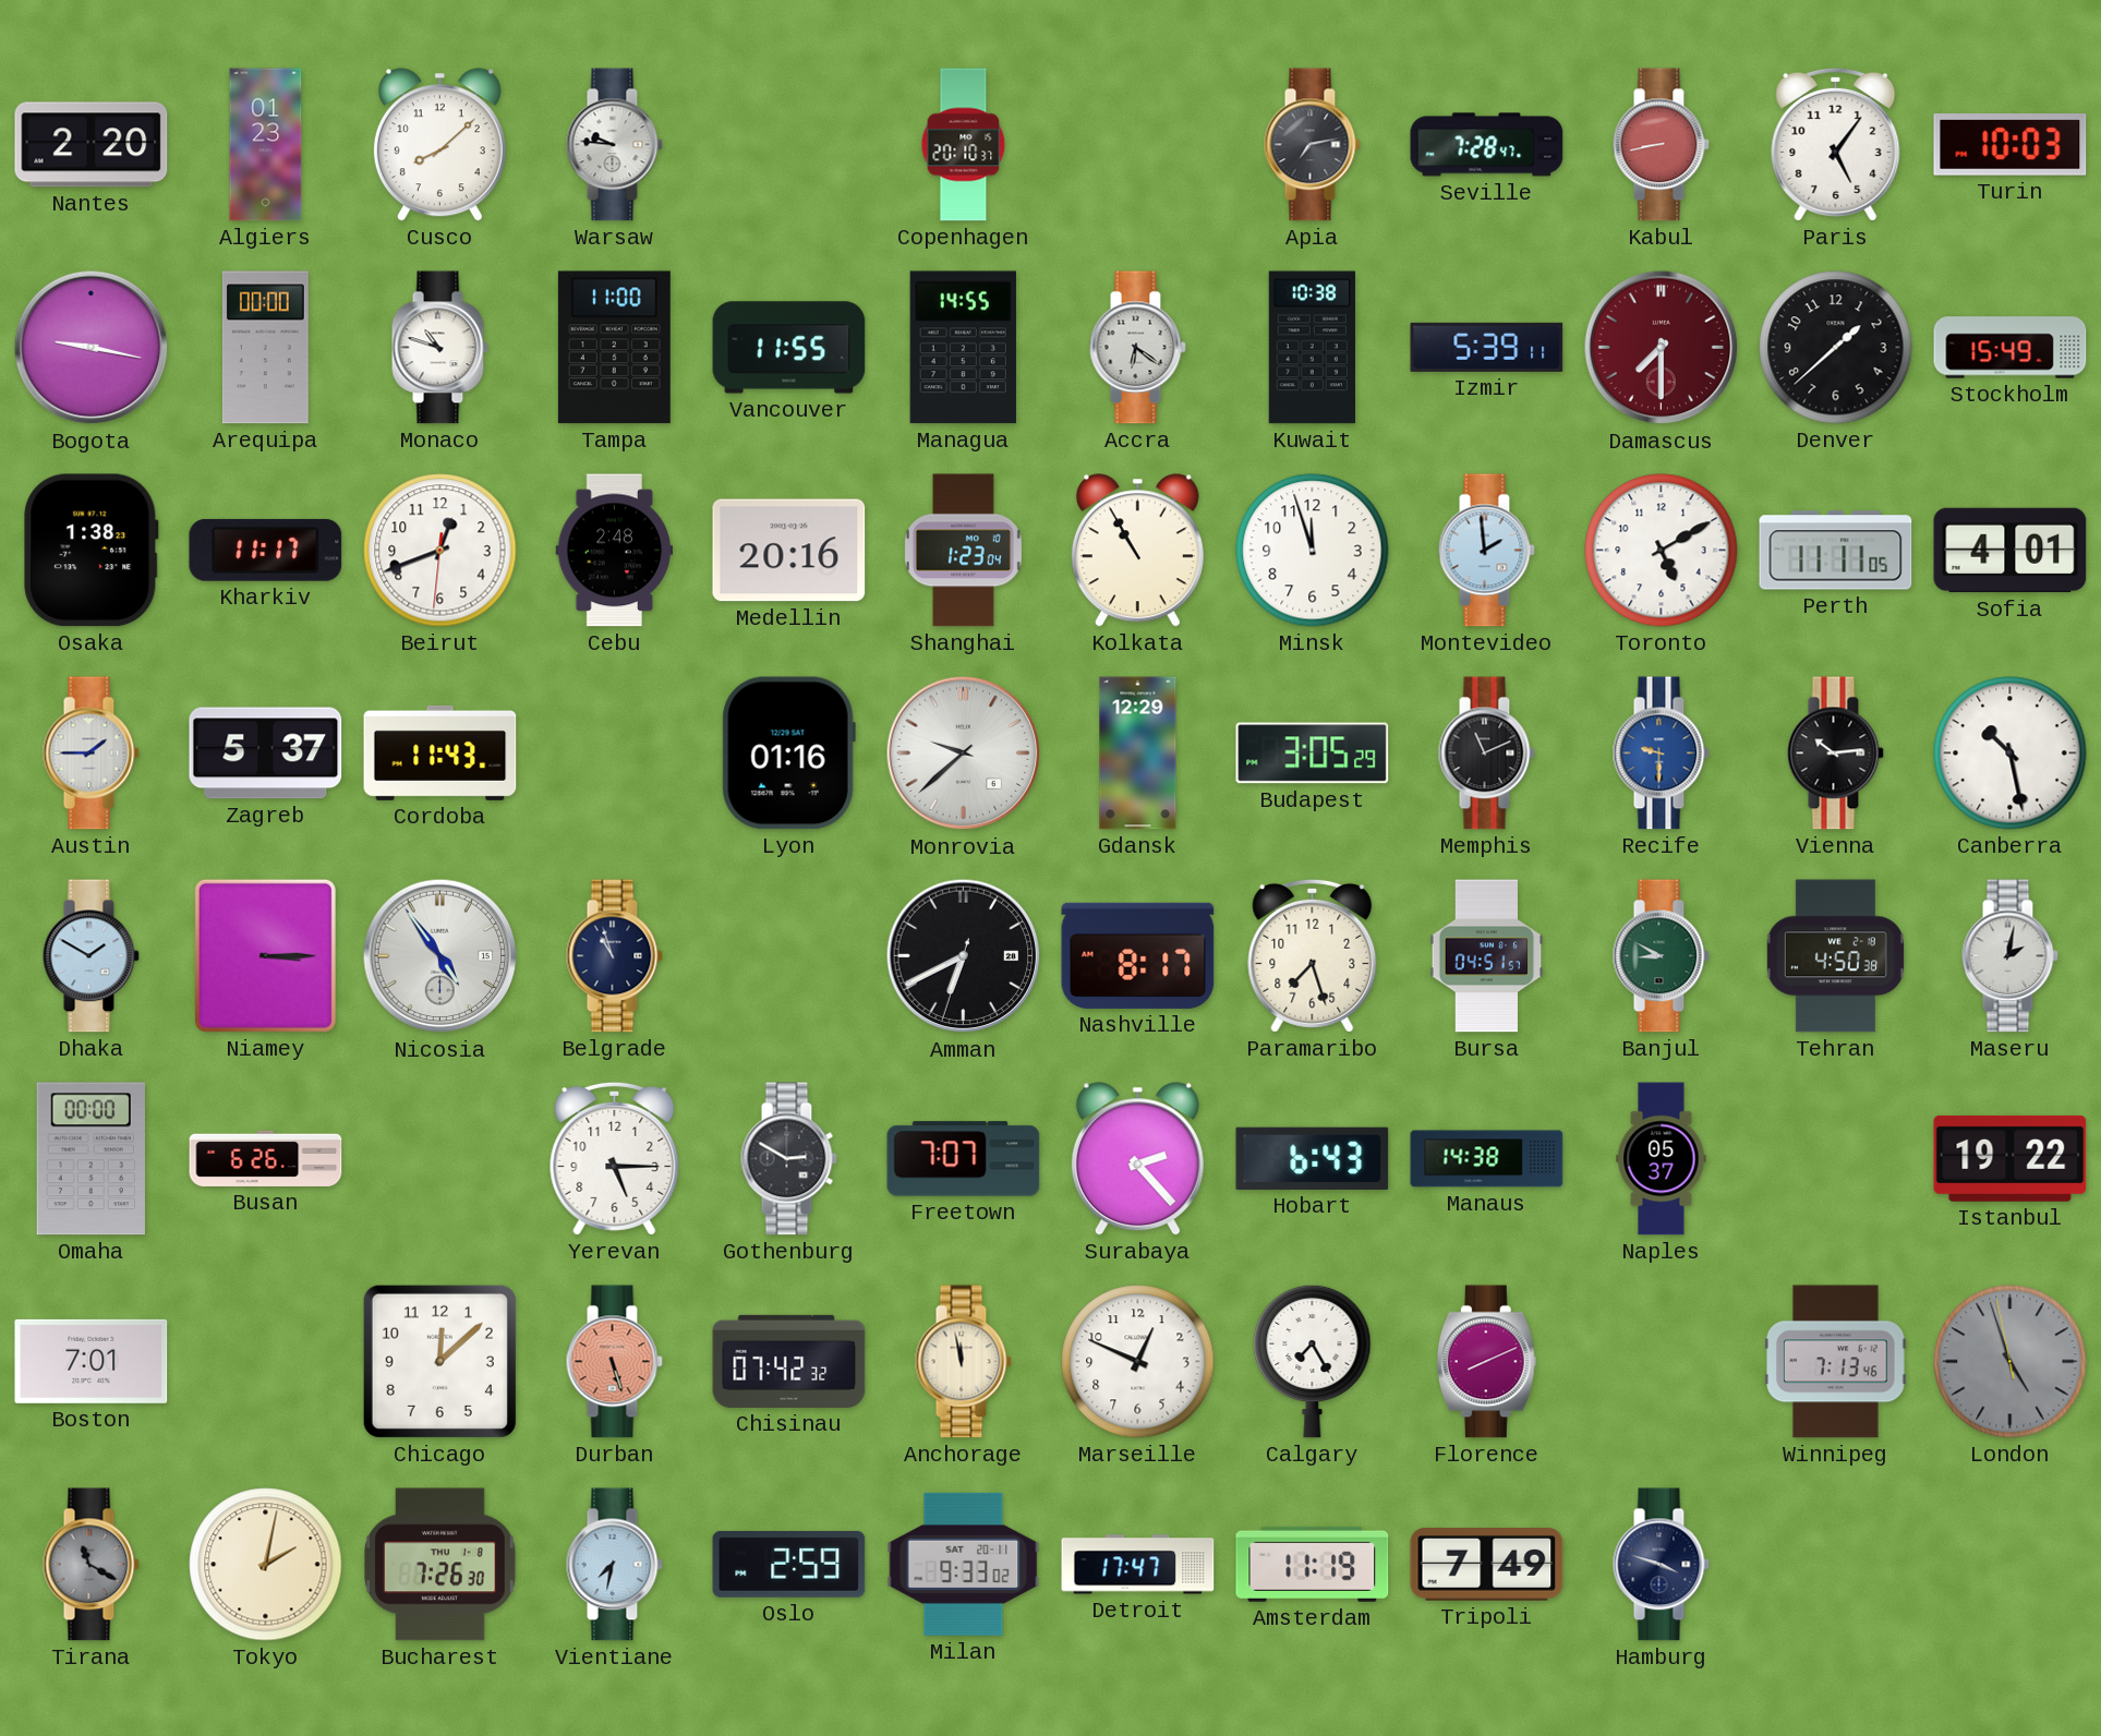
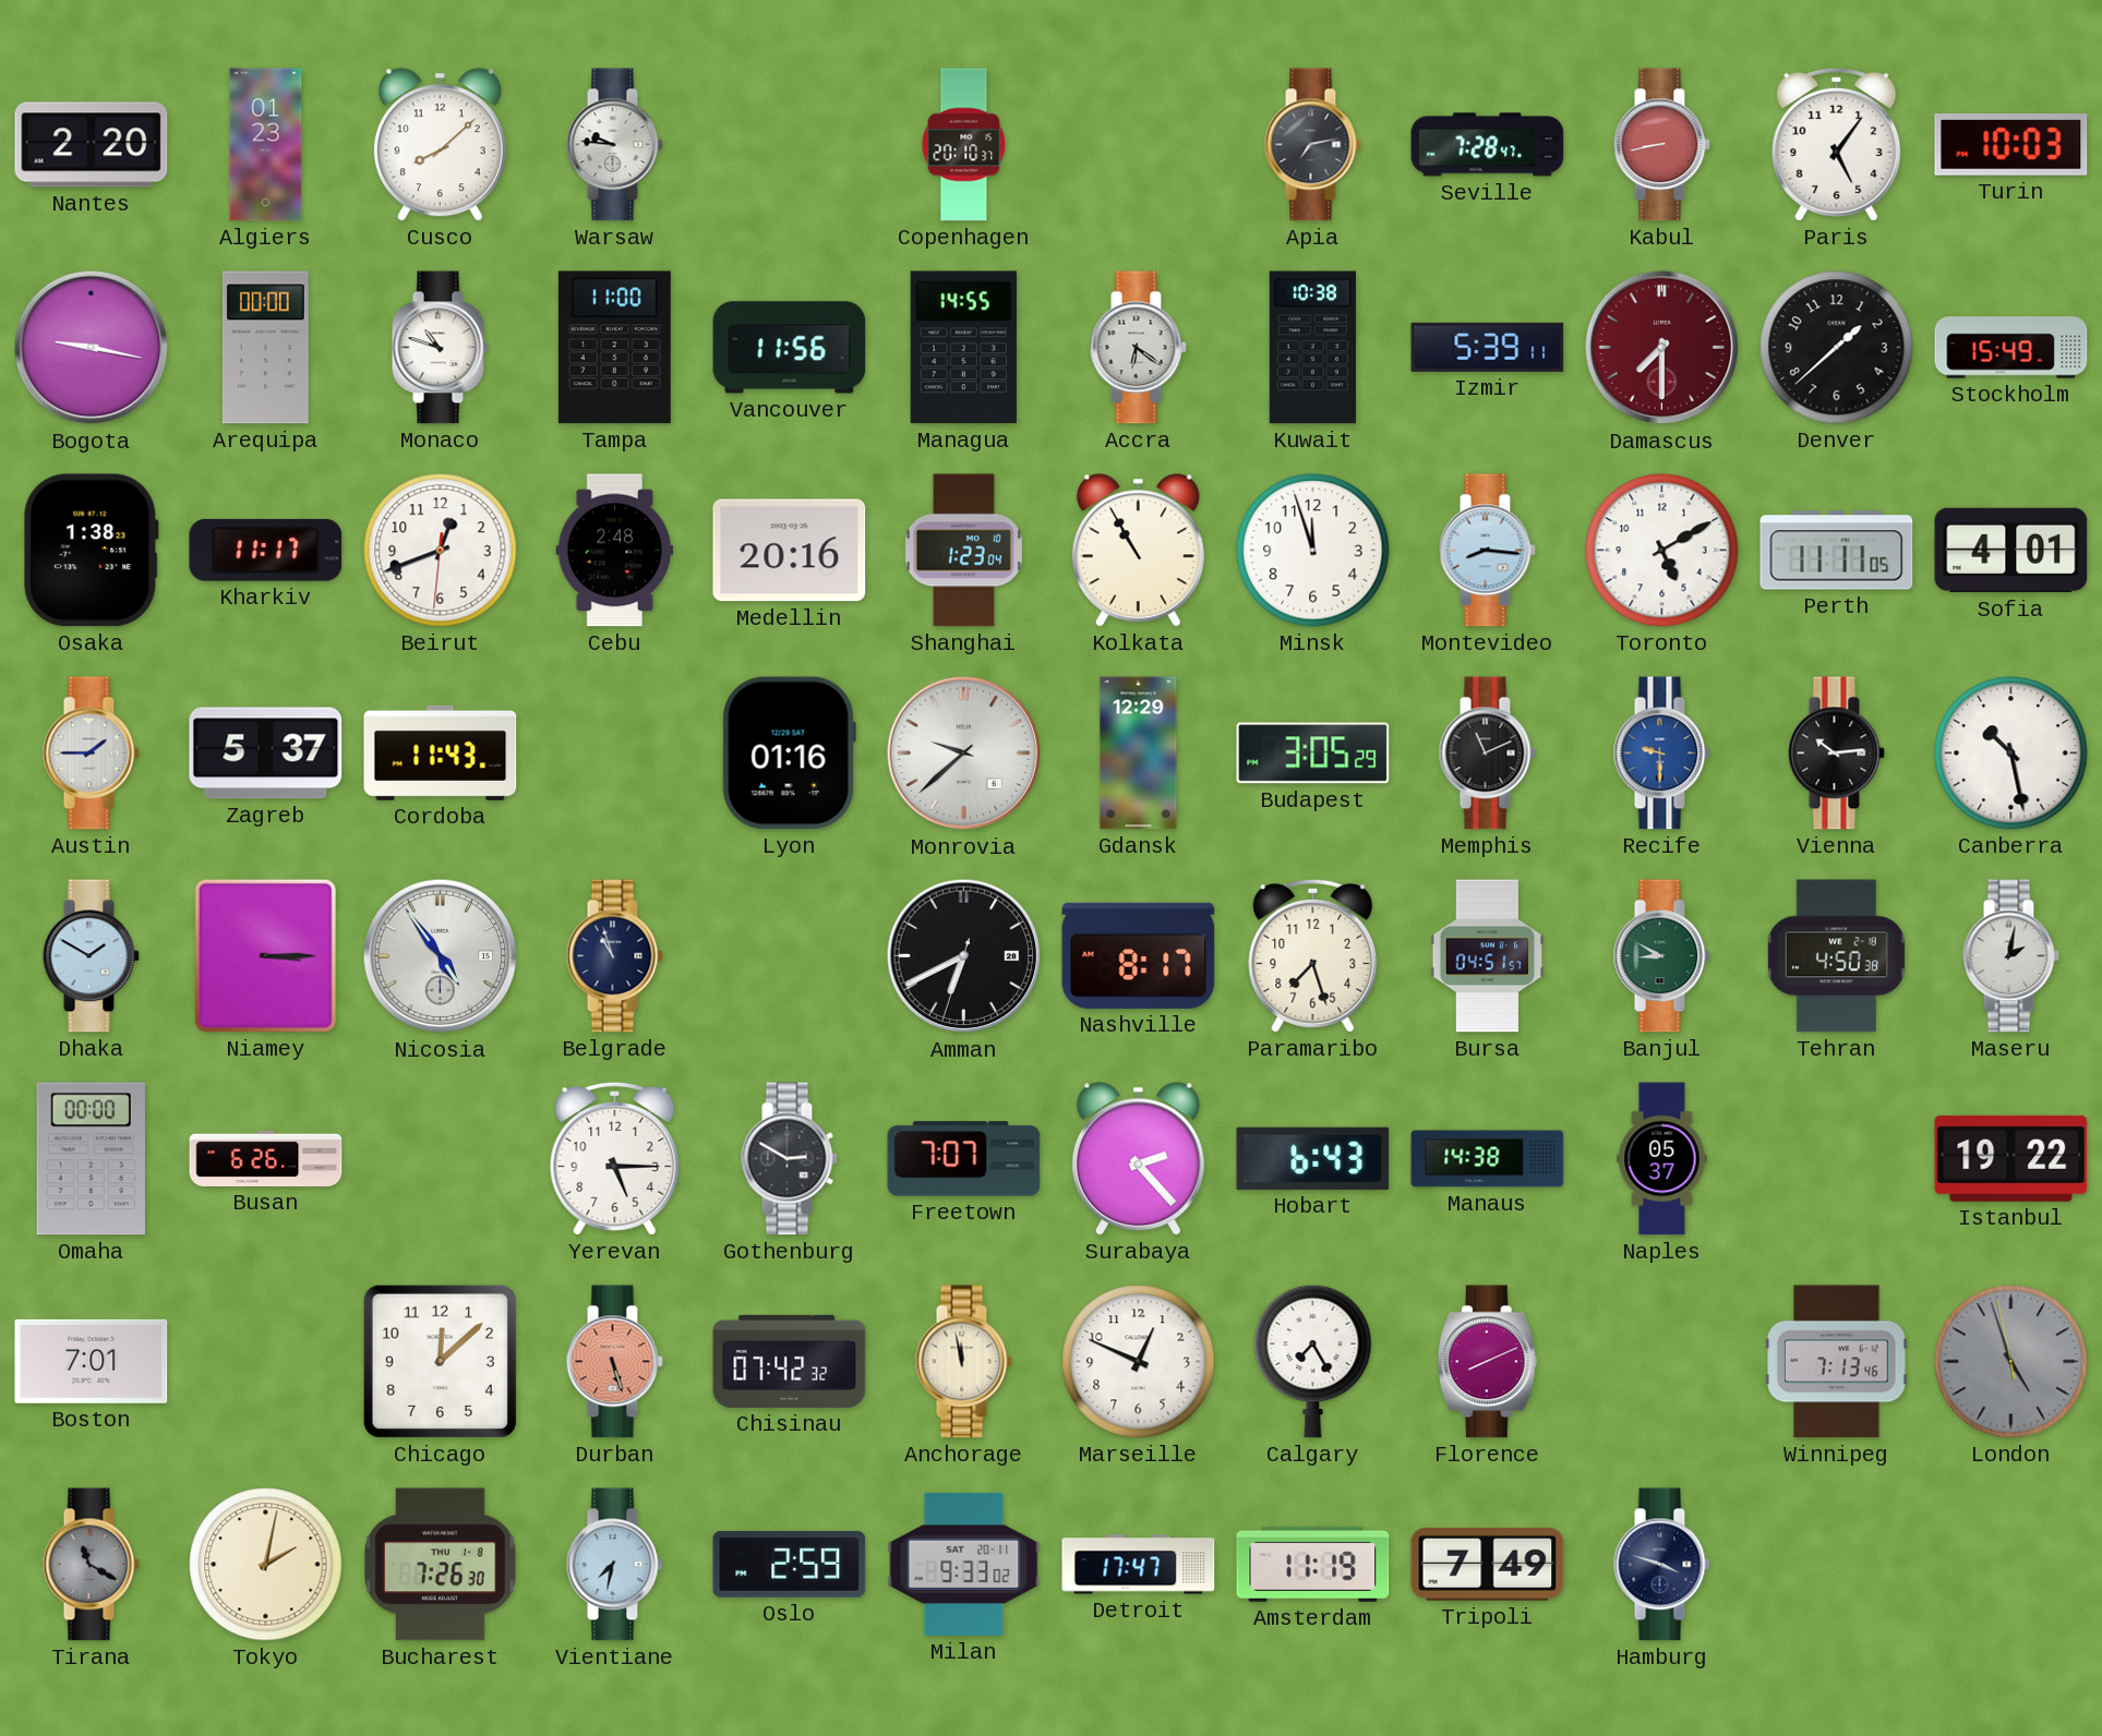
Vancouver: 11:55 -> 11:56 (790, 348)
Montevideo: 1:59 -> 8:16 (1487, 551)
